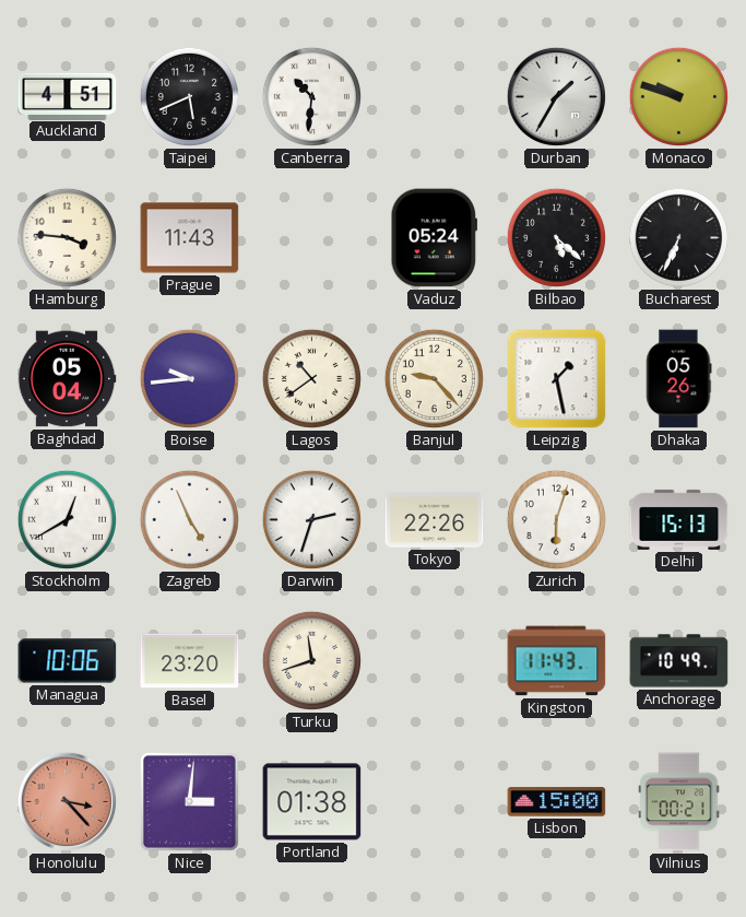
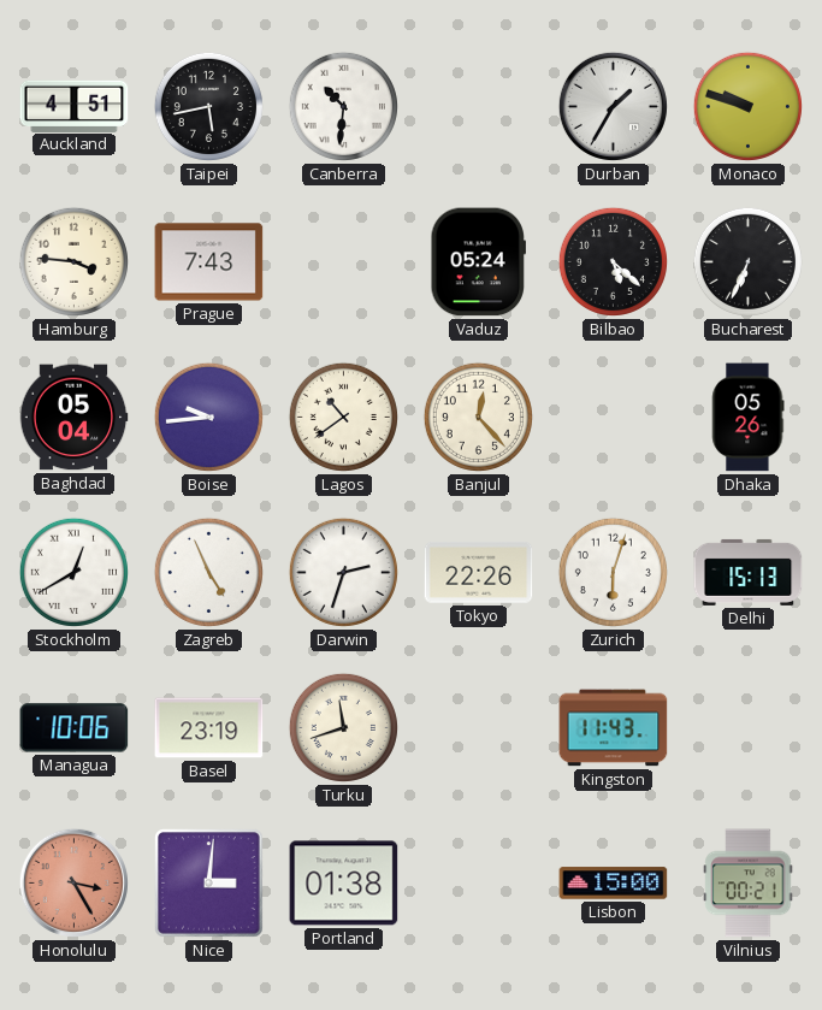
Taipei: 5:41 -> 5:43 (208, 106)
Prague: 11:43 -> 7:43 (209, 262)
Banjul: 9:23 -> 12:23 (478, 417)
Leipzig: 1:28 -> none (557, 379)
Basel: 23:20 -> 23:19 (209, 728)
Anchorage: 10:49 -> none (679, 661)
Honolulu: 3:23 -> 3:25 (73, 882)
